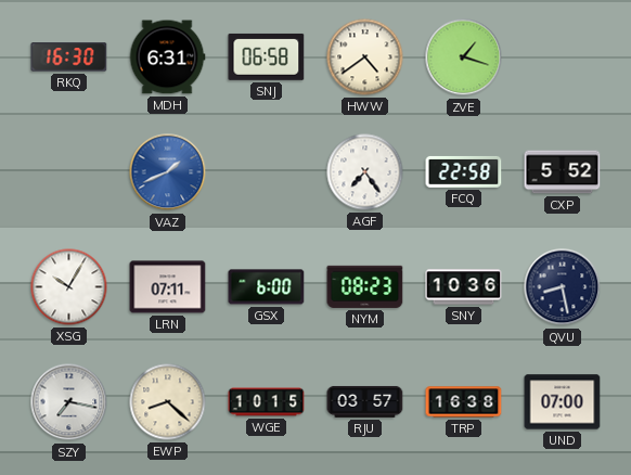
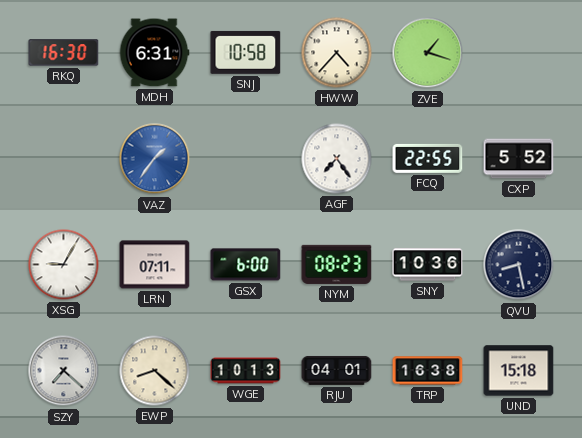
SNJ: 06:58 -> 10:58 (246, 52)
HWW: 4:39 -> 4:37 (337, 53)
VAZ: 1:41 -> 1:36 (155, 159)
FCQ: 22:58 -> 22:55 (428, 158)
XSG: 10:05 -> 9:05 (64, 265)
SZY: 7:17 -> 7:22 (64, 371)
WGE: 10:15 -> 10:13 (246, 371)
RJU: 03:57 -> 04:01 (337, 371)
UND: 07:00 -> 15:18 (519, 371)
